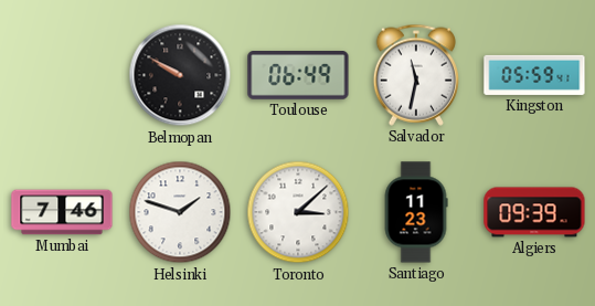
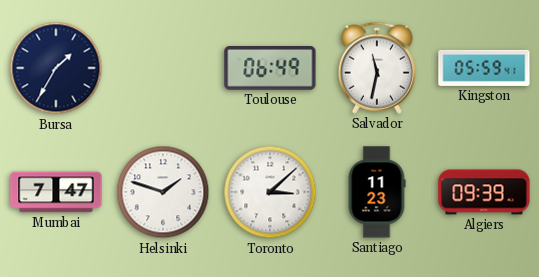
Bursa: none -> 1:35 (56, 68)
Belmopan: 9:50 -> none (180, 75)
Mumbai: 7:46 -> 7:47 (56, 192)
